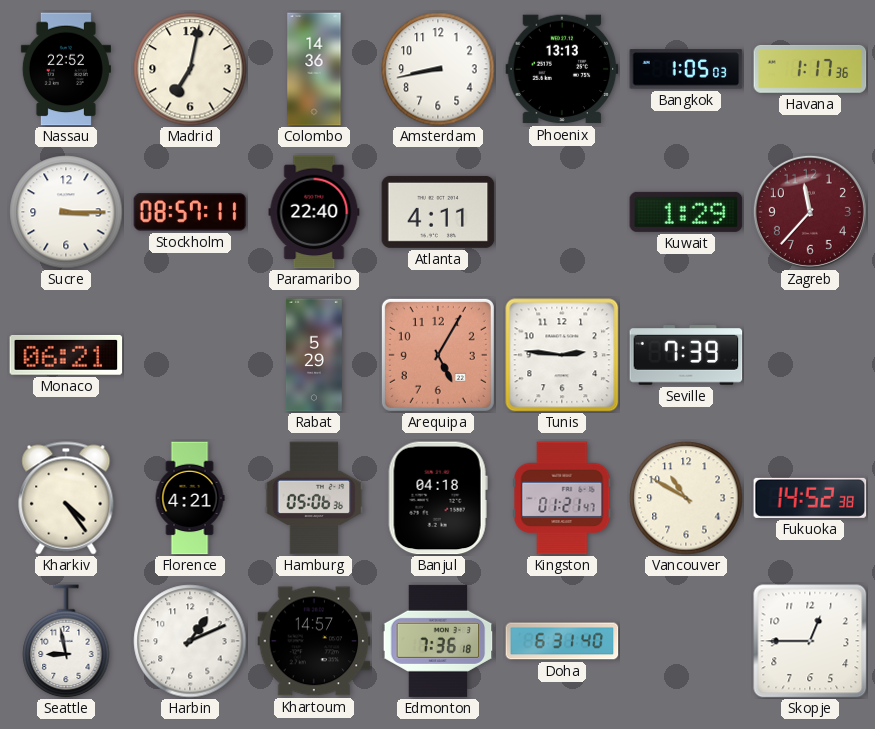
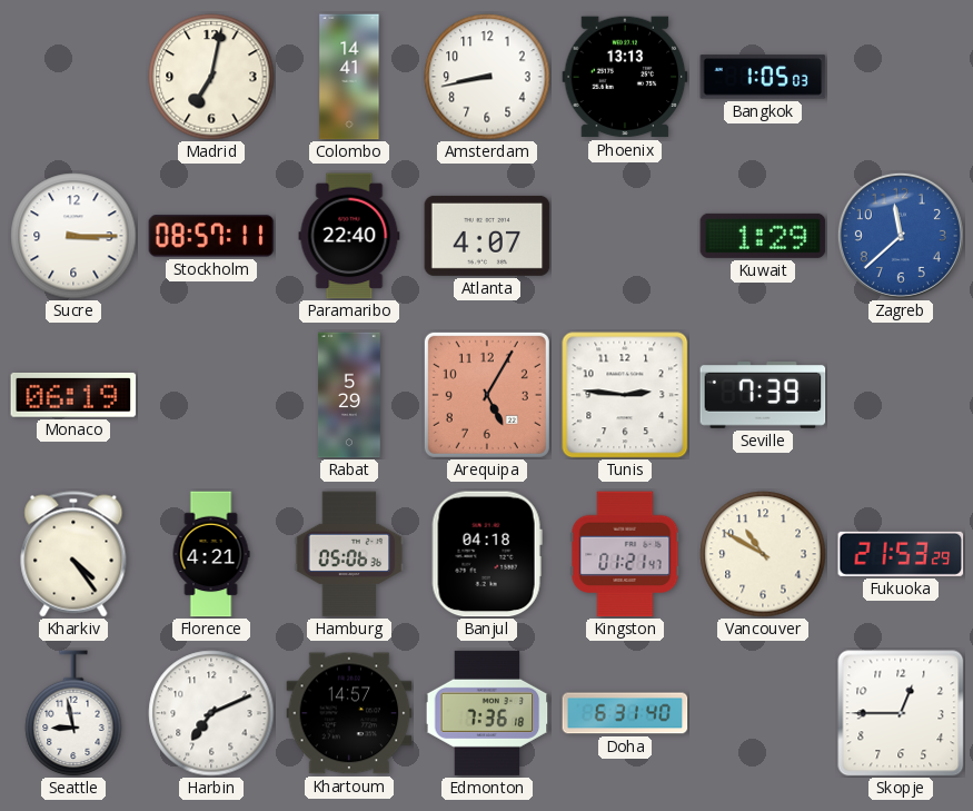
Nassau: 22:52 -> none (66, 69)
Colombo: 14:36 -> 14:41 (349, 77)
Havana: 1:17 -> none (810, 69)
Atlanta: 4:11 -> 4:07 (487, 236)
Zagreb: 11:37 -> 11:38 (901, 236)
Zagreb dial: burgundy -> blue (901, 236)
Monaco: 06:21 -> 06:19 (73, 395)
Fukuoka: 14:52 -> 21:53 (901, 554)
Harbin: 1:11 -> 7:11 (211, 713)
